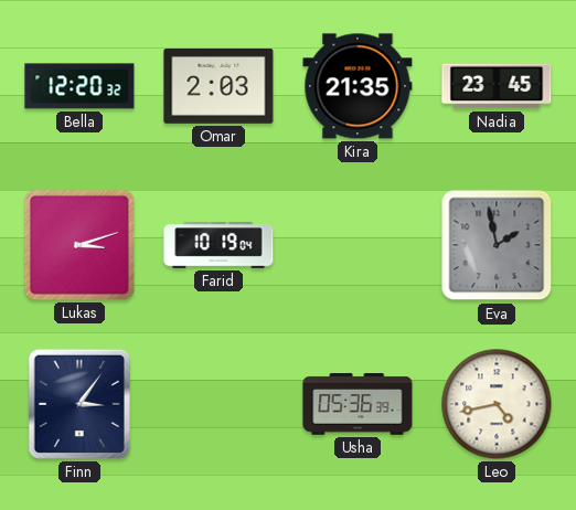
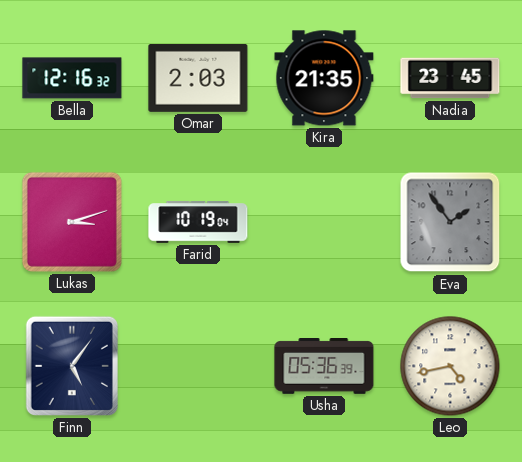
Bella: 12:20 -> 12:16 (72, 78)
Eva: 1:58 -> 1:54 (450, 222)
Finn: 3:06 -> 5:06 (72, 366)
